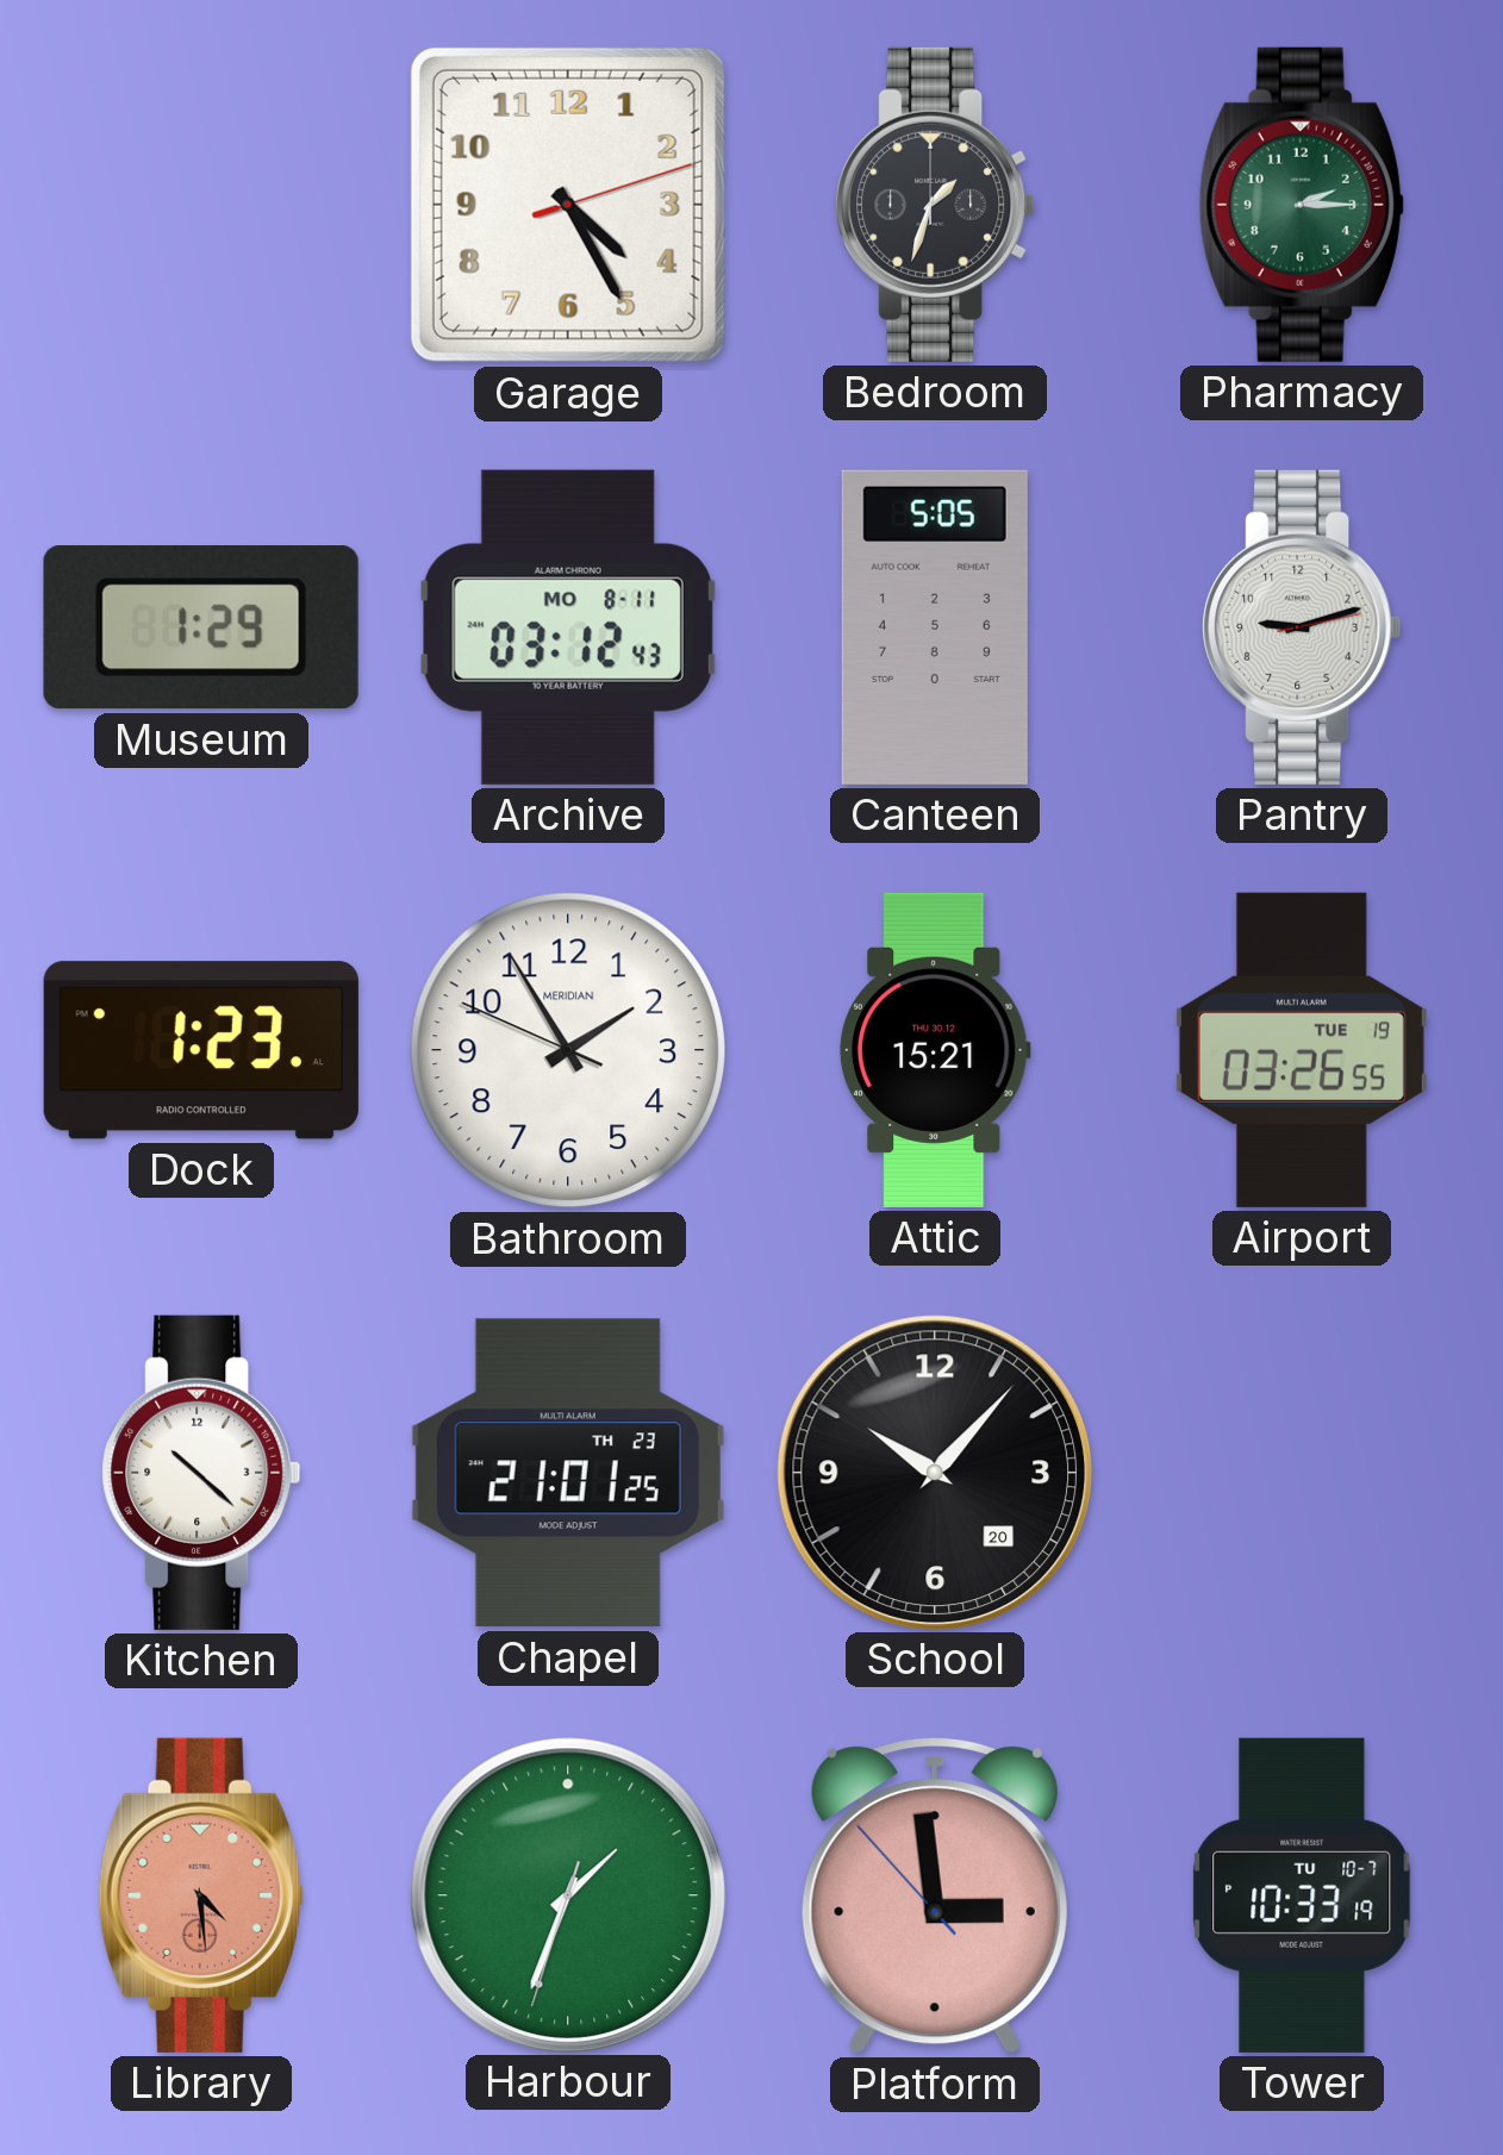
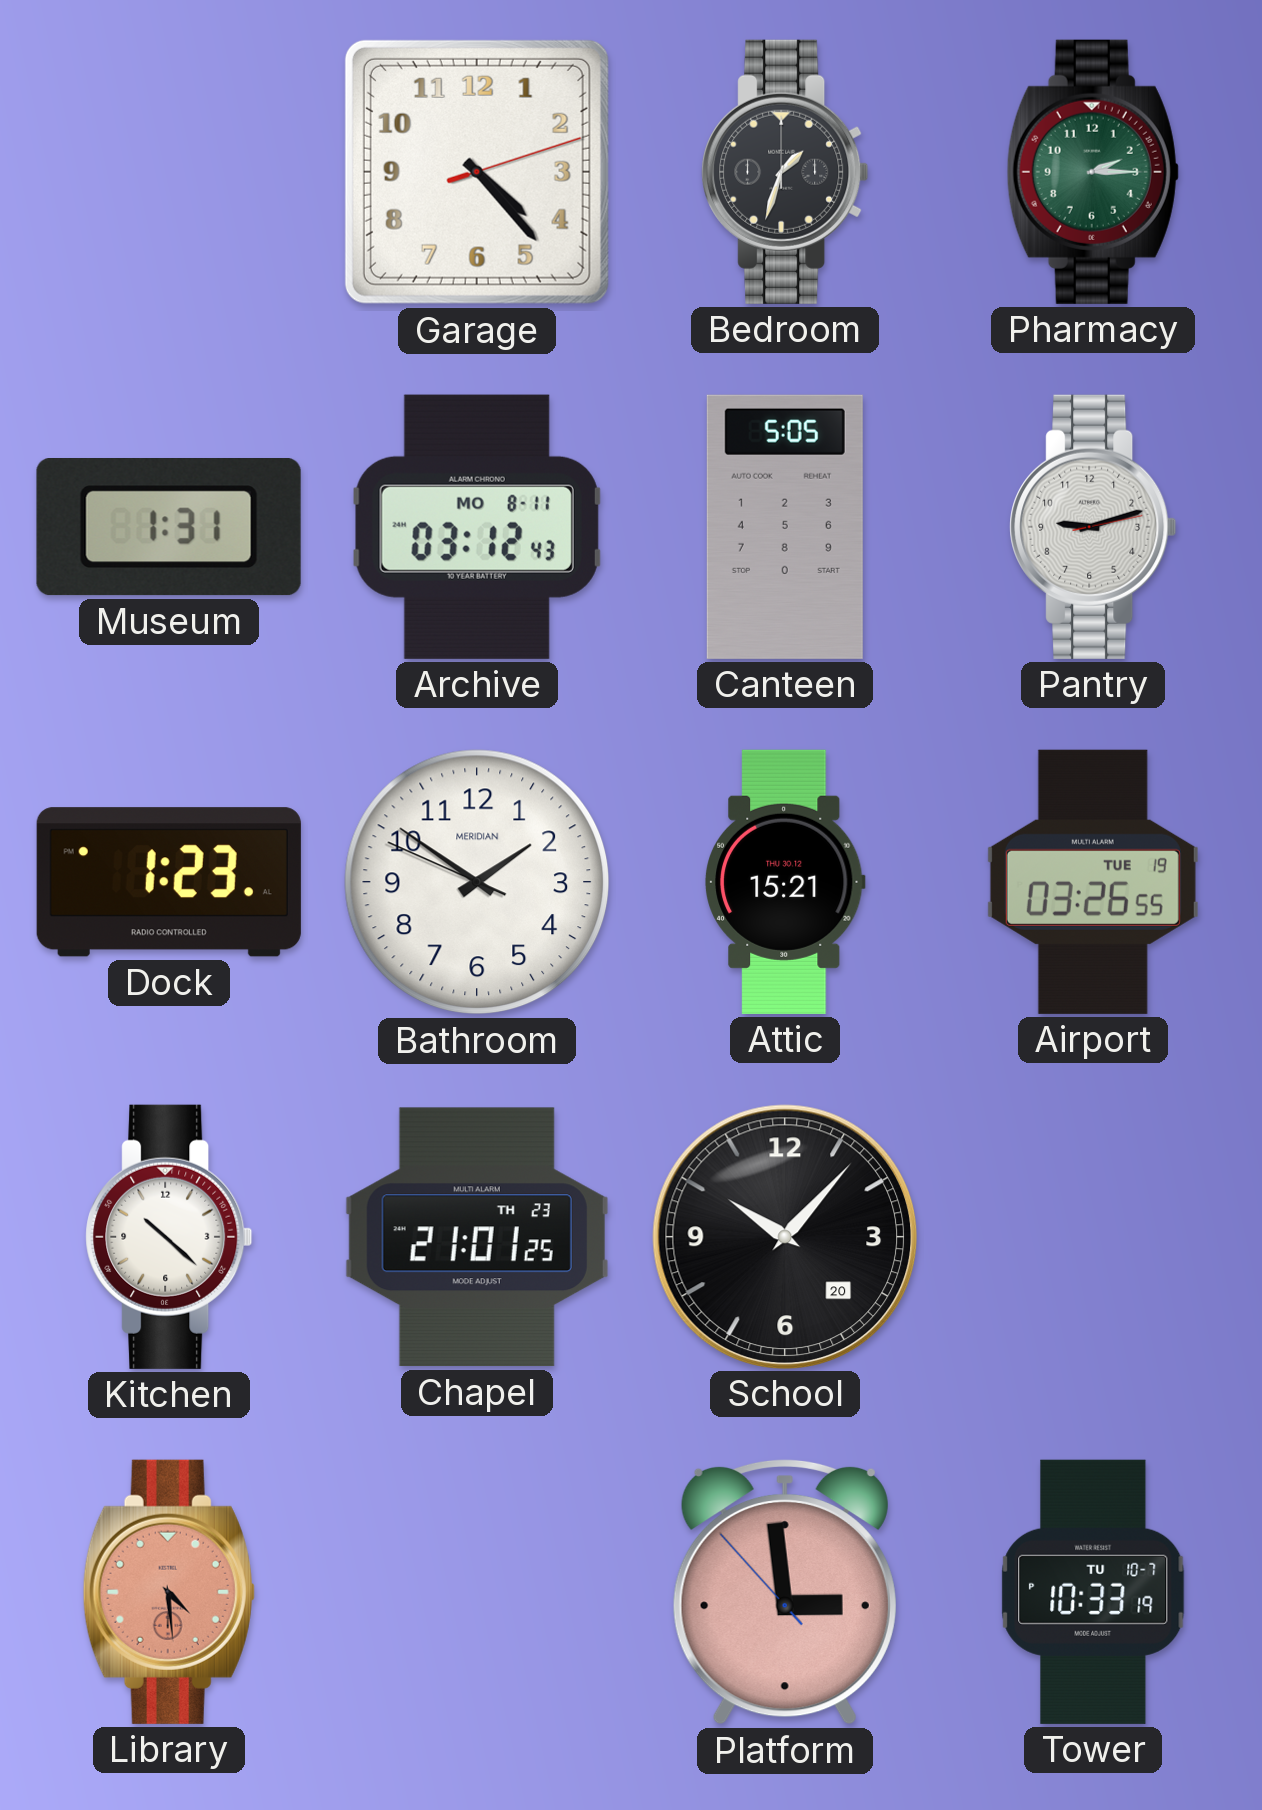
Garage: 4:25 -> 4:23 (477, 172)
Museum: 1:29 -> 1:31 (169, 528)
Bathroom: 1:54 -> 1:50 (477, 882)
Harbour: 1:33 -> none (567, 1894)
